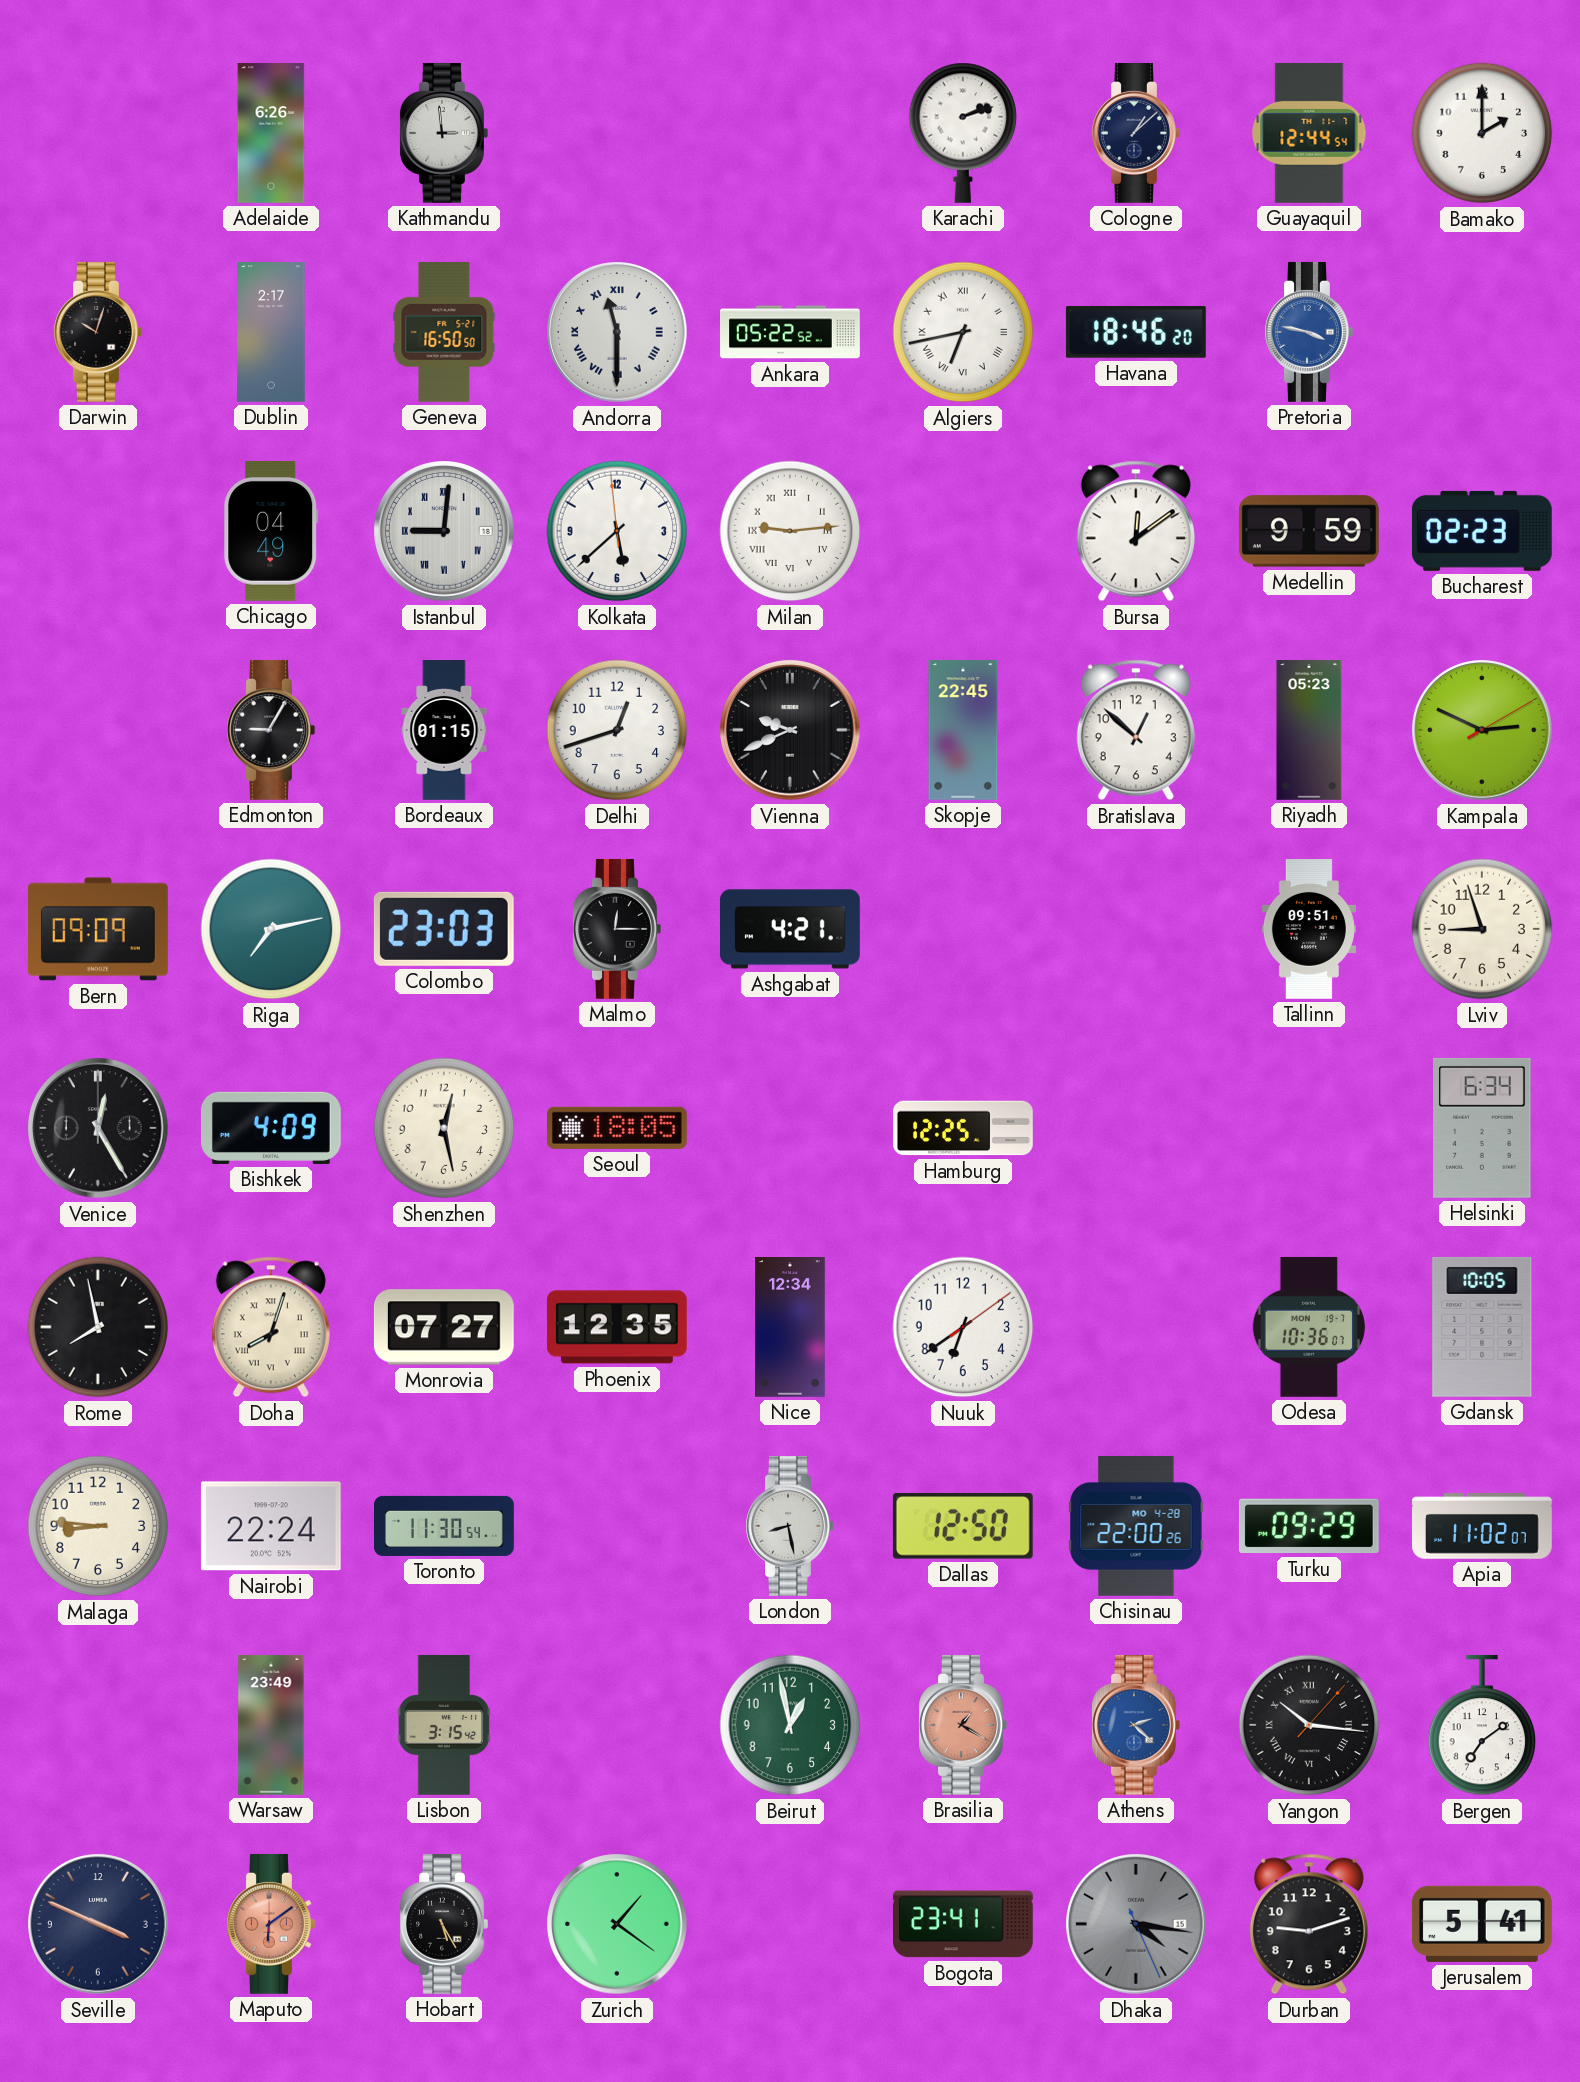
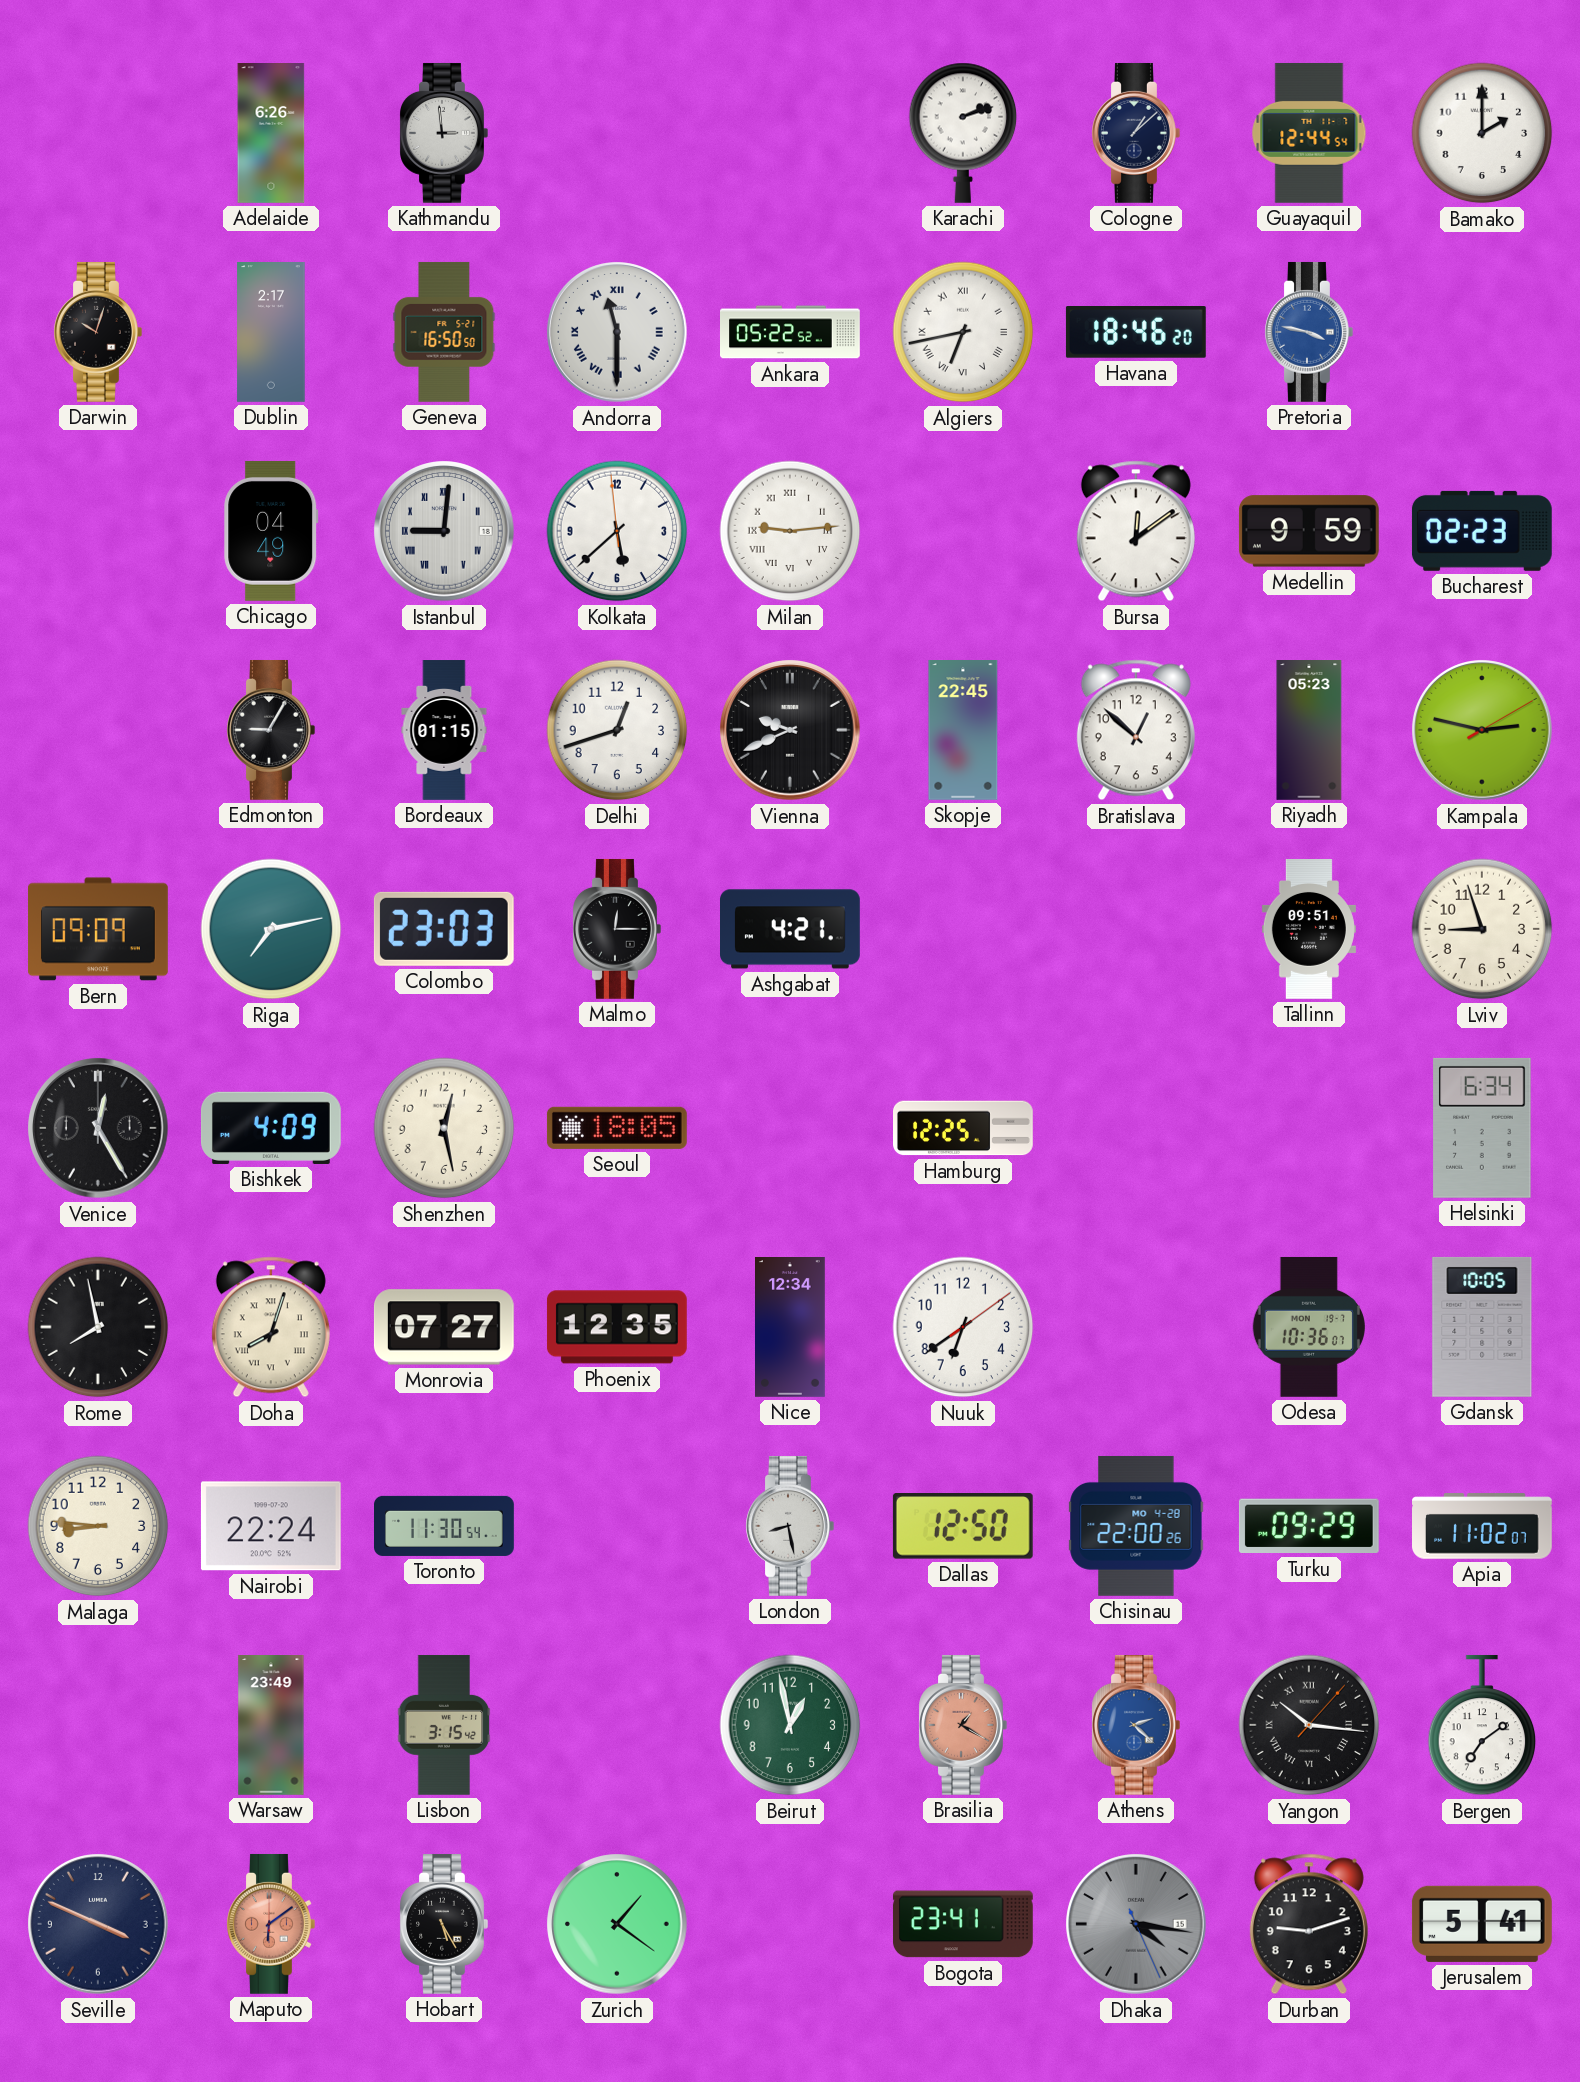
Kampala: 2:49 -> 2:47 (1482, 730)
